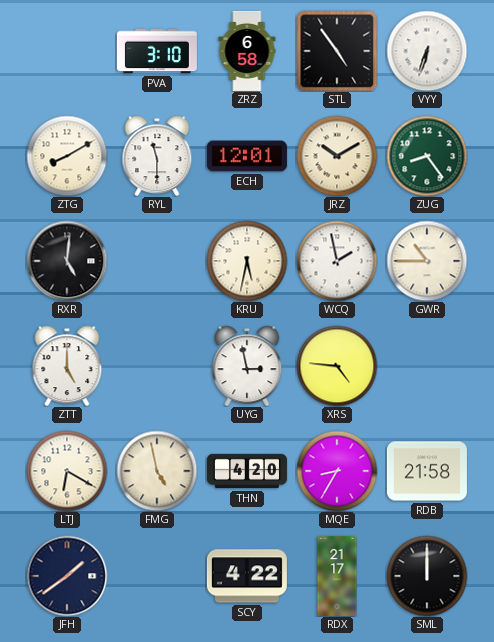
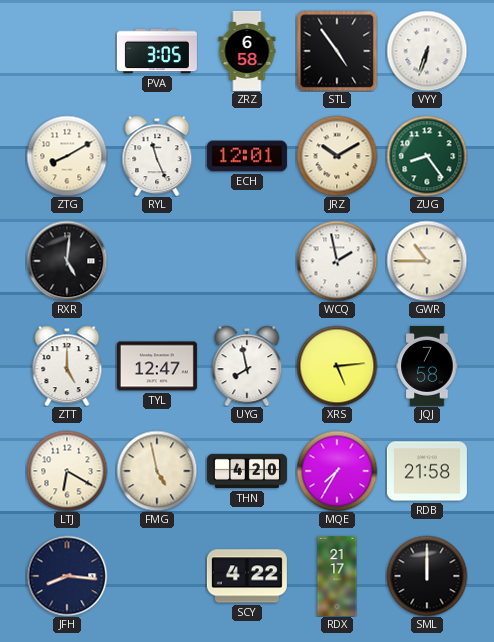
PVA: 3:10 -> 3:05 (157, 51)
RYL: 11:30 -> 11:26 (157, 156)
KRU: 5:32 -> none (247, 261)
TYL: none -> 12:47 (157, 366)
UYG: 2:58 -> 7:58 (247, 366)
XRS: 4:46 -> 5:14 (337, 366)
JQJ: none -> 7:58 (427, 366)
MQE: 8:35 -> 7:35 (337, 471)
JFH: 1:39 -> 8:16 (67, 576)
